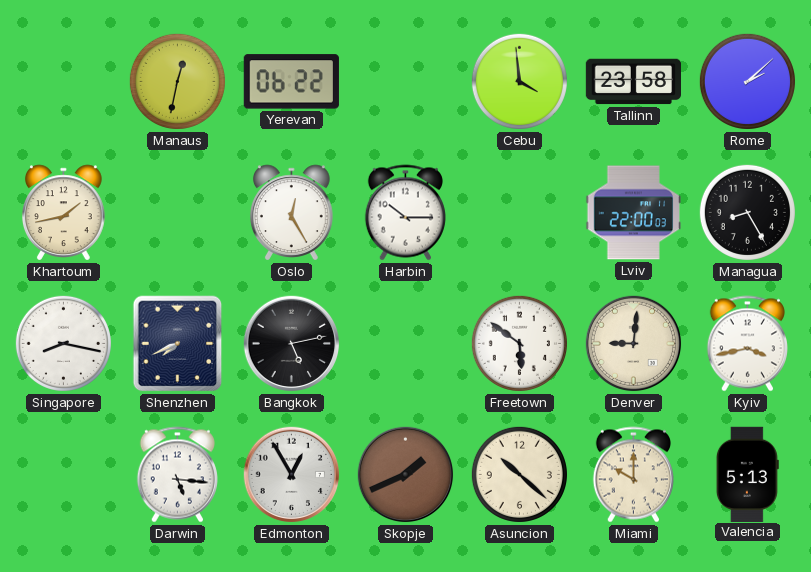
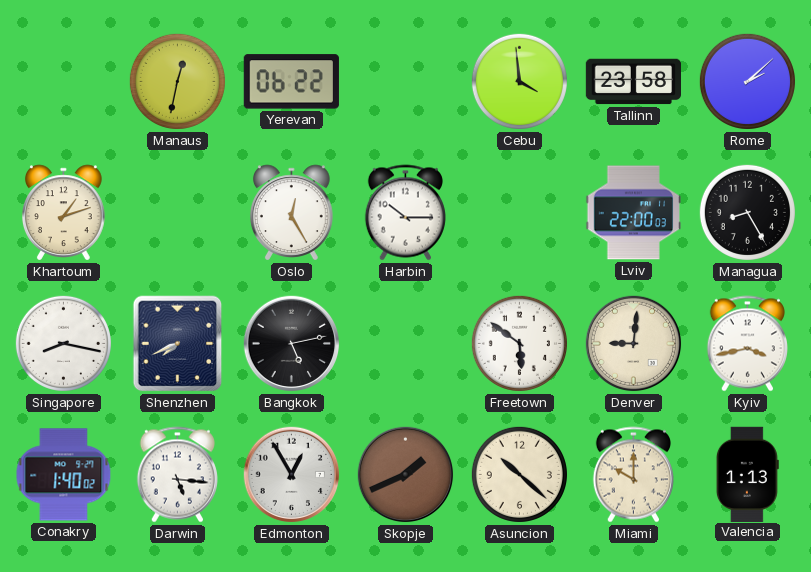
Khartoum: 1:43 -> 1:12 (64, 213)
Conakry: none -> 1:40 (64, 475)
Valencia: 5:13 -> 1:13 (747, 474)
